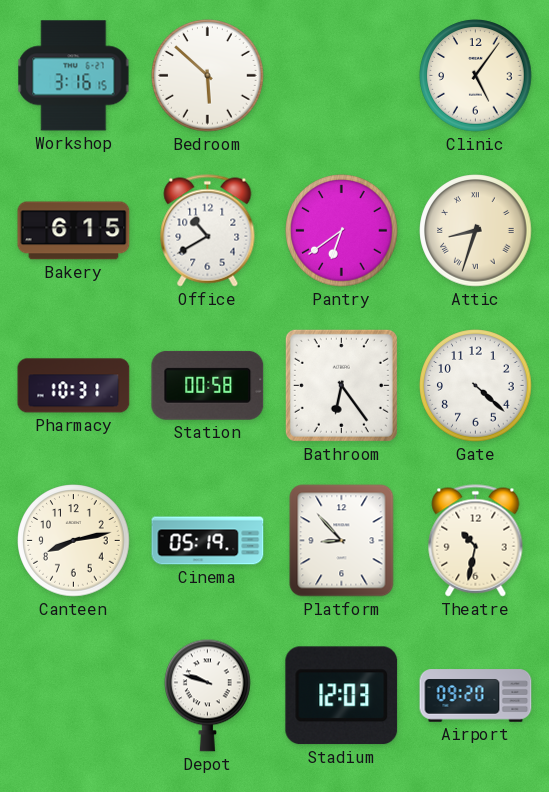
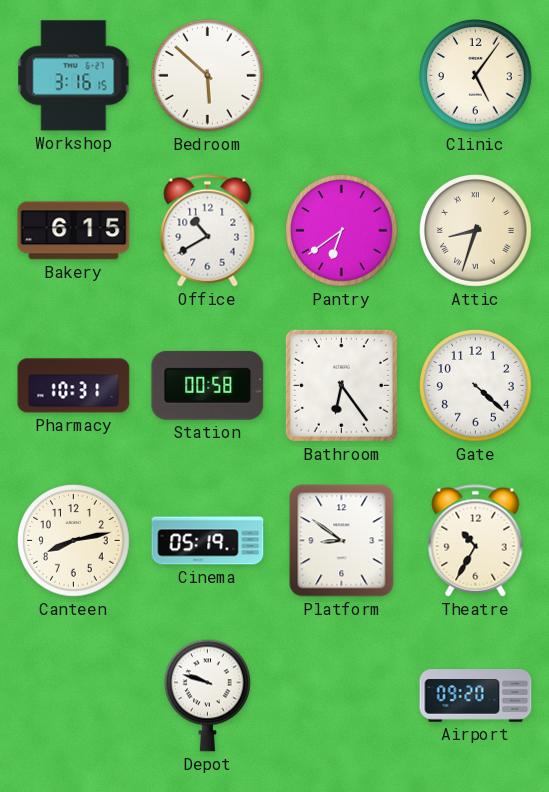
Platform: 8:53 -> 8:51 (342, 541)
Theatre: 10:32 -> 10:35 (476, 541)
Stadium: 12:03 -> none (342, 696)
